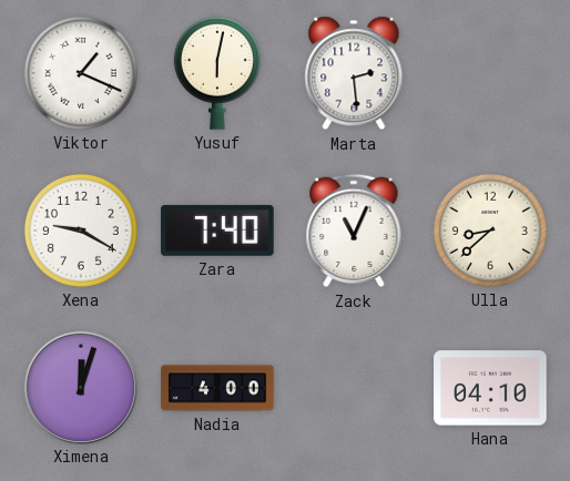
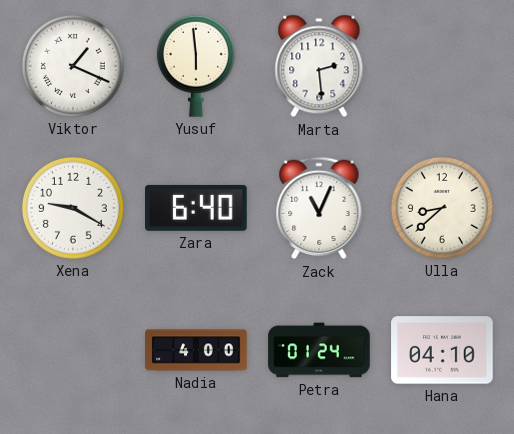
Yusuf: 6:02 -> 5:59 (196, 66)
Zara: 7:40 -> 6:40 (196, 208)
Ximena: 12:03 -> none (80, 387)
Petra: none -> 01:24 (319, 350)
